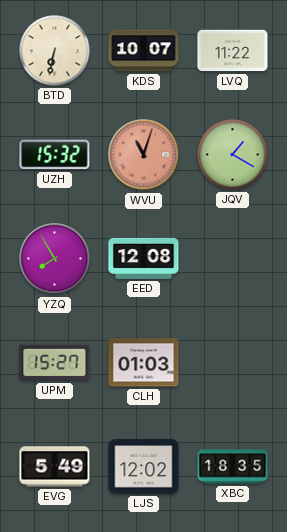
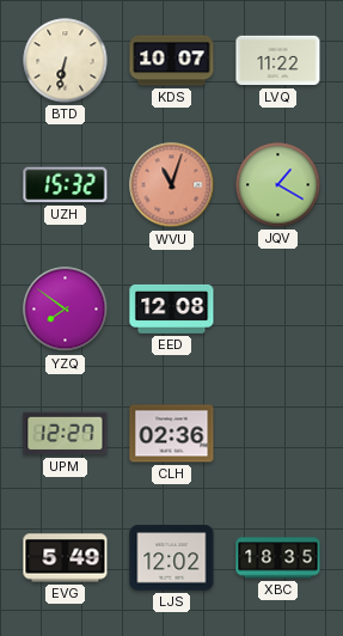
YZQ: 7:55 -> 7:51 (66, 310)
UPM: 15:27 -> 12:27 (66, 434)
CLH: 01:03 -> 02:36 (172, 434)
